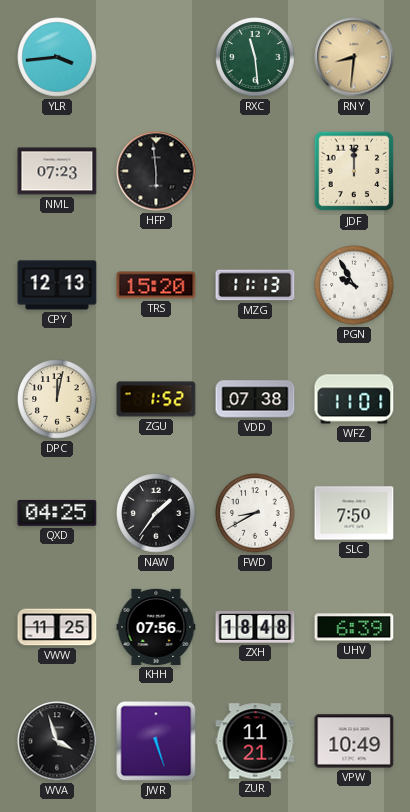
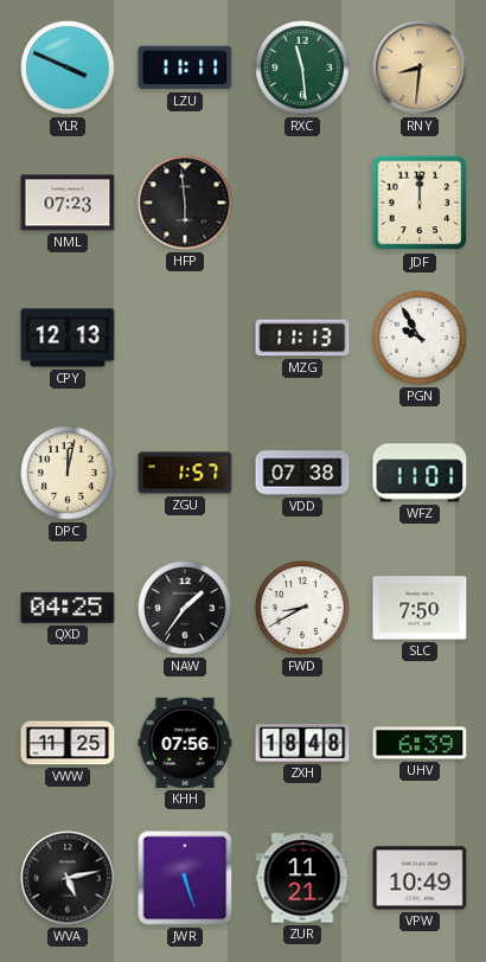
YLR: 3:44 -> 3:49 (68, 68)
LZU: none -> 11:11 (185, 68)
TRS: 15:20 -> none (156, 285)
ZGU: 1:52 -> 1:57 (185, 473)
WVA: 3:57 -> 5:13 (68, 878)
